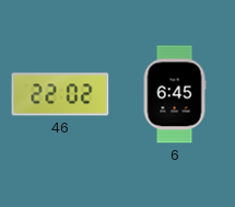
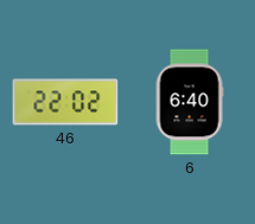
6: 6:45 -> 6:40 (190, 102)
